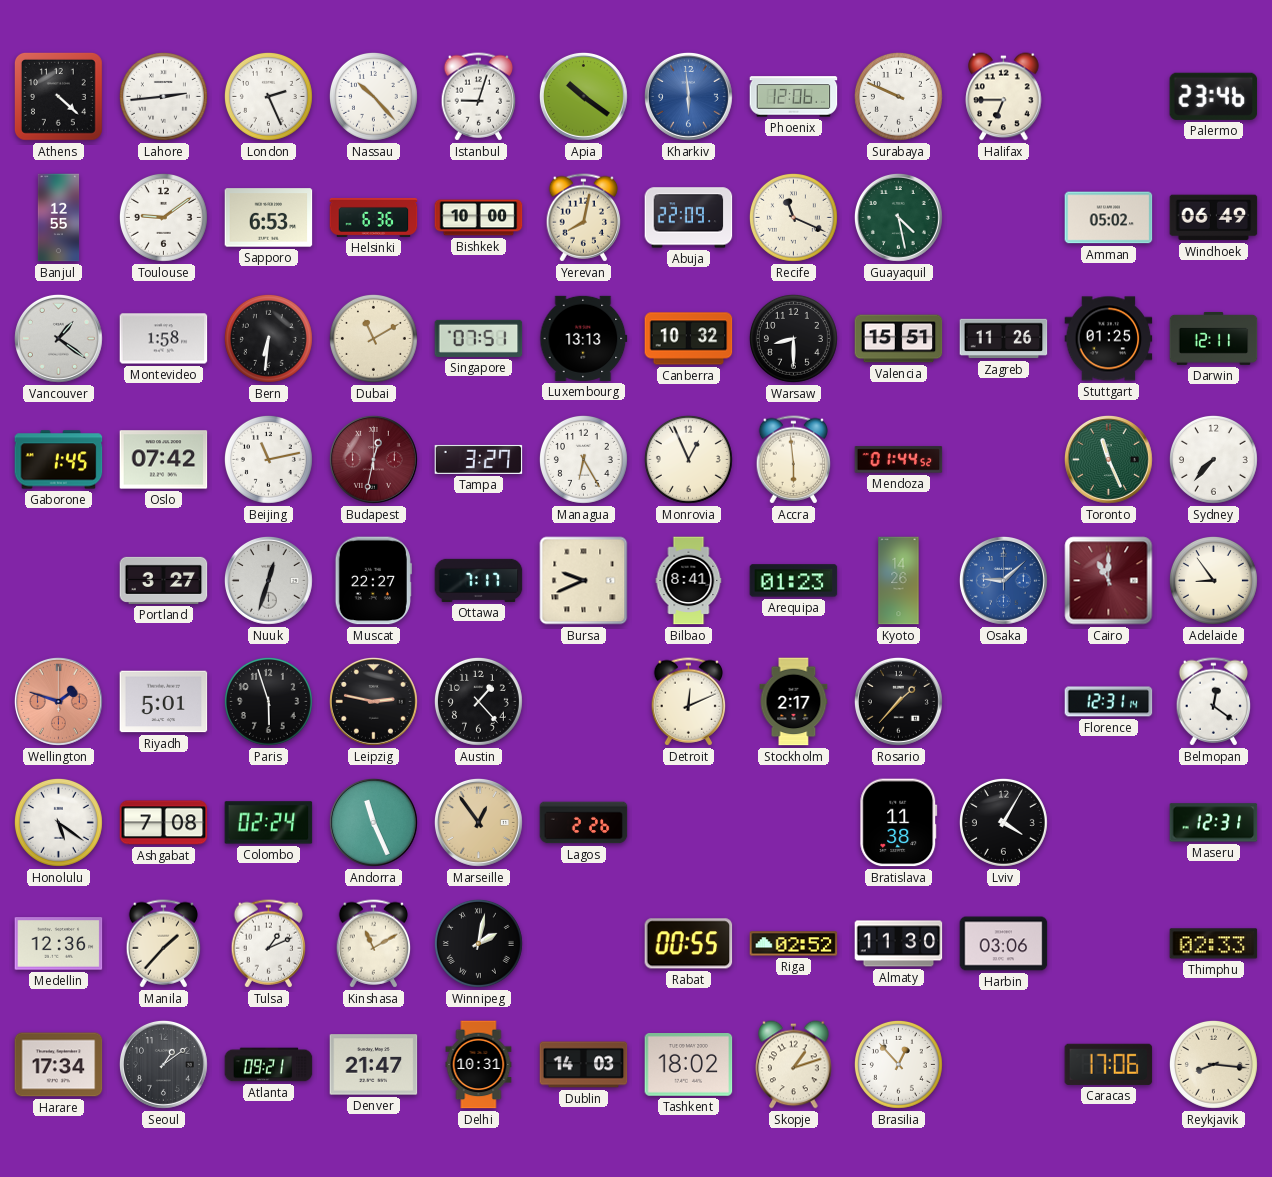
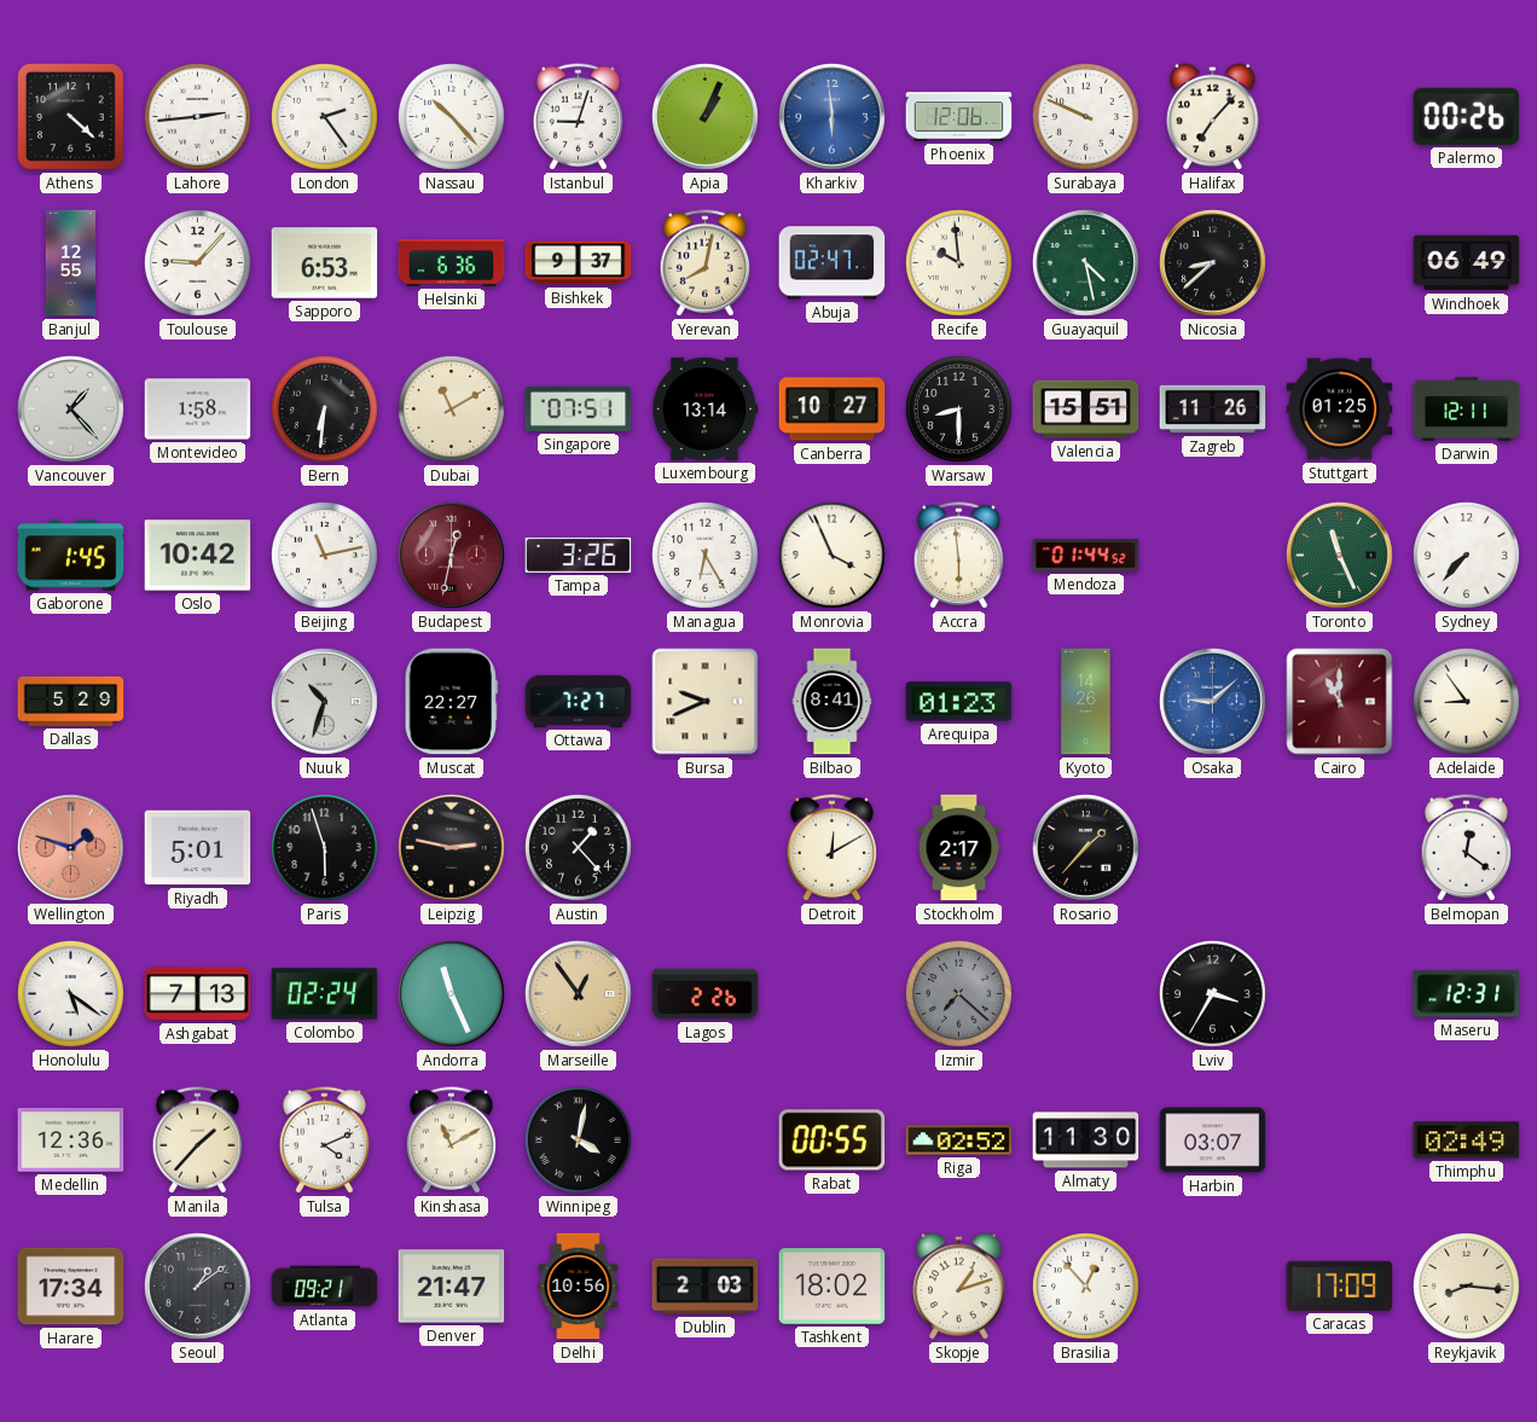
London: 2:26 -> 2:24 (324, 116)
Apia: 10:21 -> 1:04 (704, 116)
Halifax: 6:45 -> 7:07 (1213, 117)
Palermo: 23:46 -> 00:26 (1467, 116)
Toulouse: 9:09 -> 9:07 (197, 262)
Bishkek: 10:00 -> 9:37 (579, 263)
Abuja: 22:09 -> 02:47 (833, 263)
Recife: 11:19 -> 9:59 (958, 262)
Nicosia: none -> 8:38 (1212, 262)
Amman: 05:02 -> none (1109, 218)
Vancouver: 1:21 -> 1:23 (70, 408)
Luxembourg: 13:13 -> 13:14 (706, 408)
Canberra: 10:32 -> 10:27 (833, 410)
Oslo: 07:42 -> 10:42 (198, 556)
Tampa: 3:27 -> 3:26 (579, 555)
Monrovia: 12:56 -> 3:56 (831, 555)
Dallas: none -> 5:29 (71, 701)
Portland: 3:27 -> none (164, 580)
Nuuk: 12:33 -> 10:33 (324, 701)
Ottawa: 7:17 -> 7:27 (579, 701)
Detroit: 12:11 -> 12:10 (833, 848)
Florence: 12:31 -> none (1109, 702)
Ashgabat: 7:08 -> 7:13 (198, 994)
Izmir: none -> 7:22 (958, 993)
Bratislava: 11:38 -> none (899, 823)
Lviv: 4:05 -> 3:35 (1212, 993)
Tulsa: 1:11 -> 4:11 (325, 1140)
Winnipeg: 2:02 -> 4:02 (578, 1139)
Harbin: 03:06 -> 03:07 (1213, 1140)
Thimphu: 02:33 -> 02:49 (1467, 1140)
Delhi: 10:31 -> 10:56 (579, 1287)
Dublin: 14:03 -> 2:03 (706, 1287)
Caracas: 17:06 -> 17:09 (1340, 1285)
